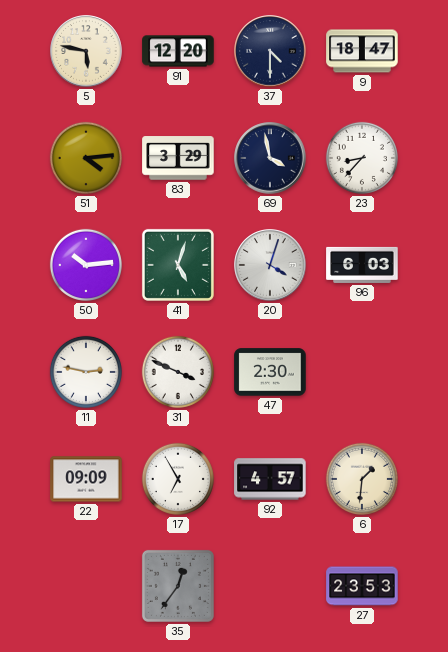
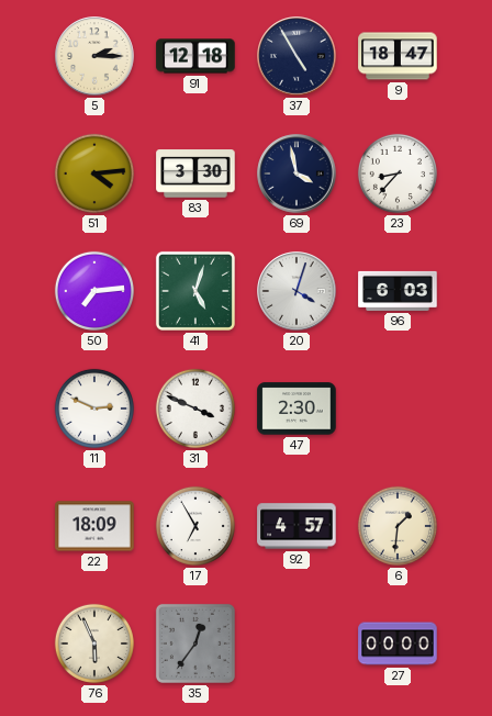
5: 5:47 -> 2:15 (94, 56)
91: 12:20 -> 12:18 (195, 56)
37: 4:30 -> 4:55 (297, 56)
83: 3:29 -> 3:30 (195, 174)
50: 10:14 -> 7:14 (94, 291)
11: 2:47 -> 2:49 (94, 409)
22: 09:09 -> 18:09 (94, 526)
76: none -> 5:56 (94, 644)
27: 23:53 -> 00:00 (398, 644)
